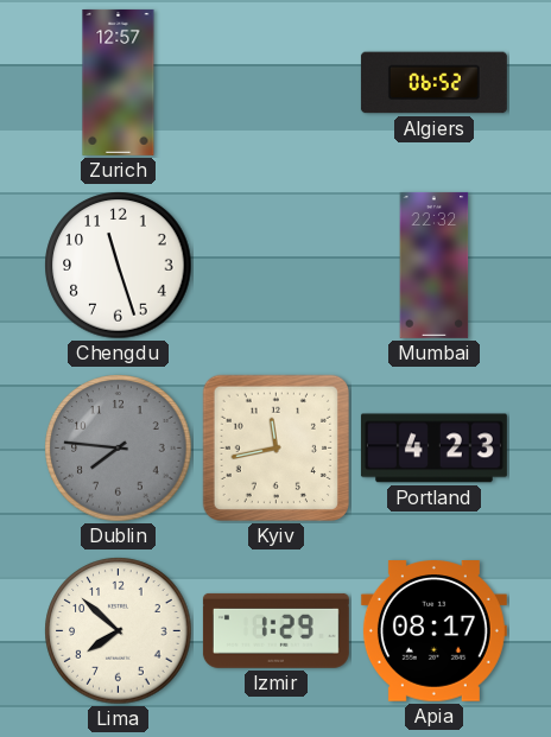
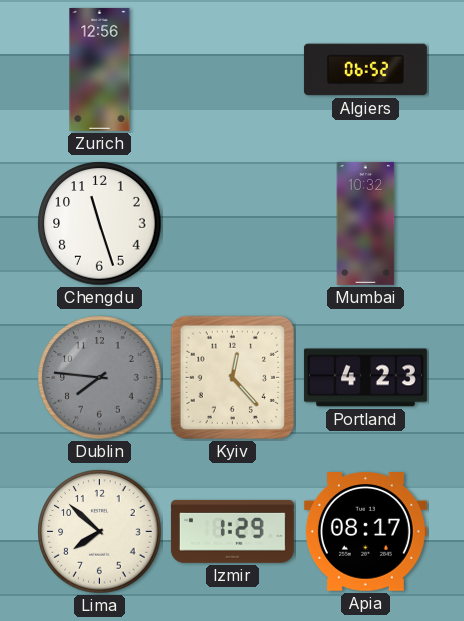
Zurich: 12:57 -> 12:56 (100, 69)
Mumbai: 22:32 -> 10:32 (366, 223)
Kyiv: 11:43 -> 12:23 (232, 377)
